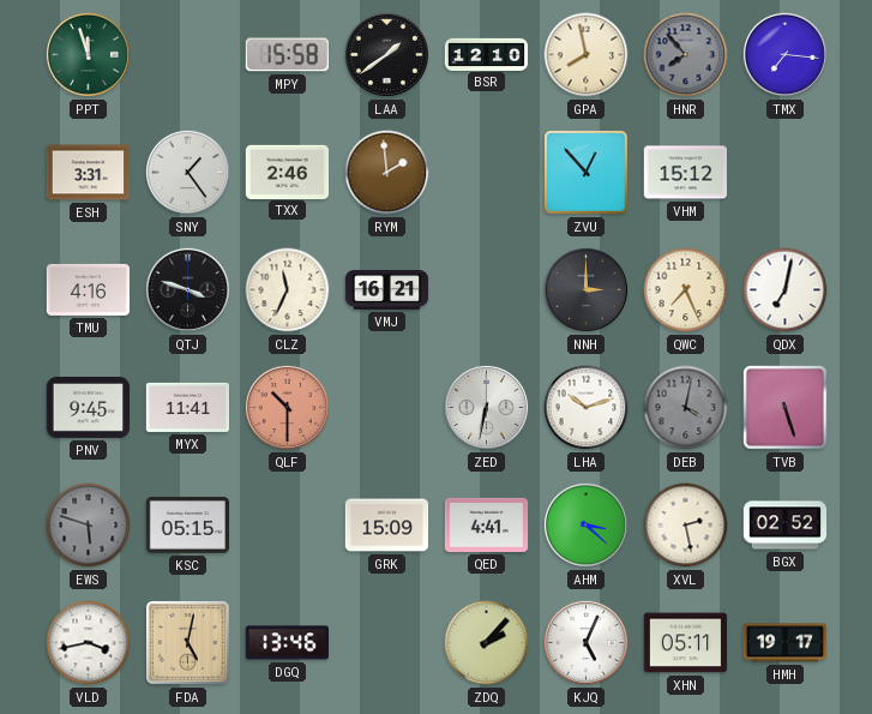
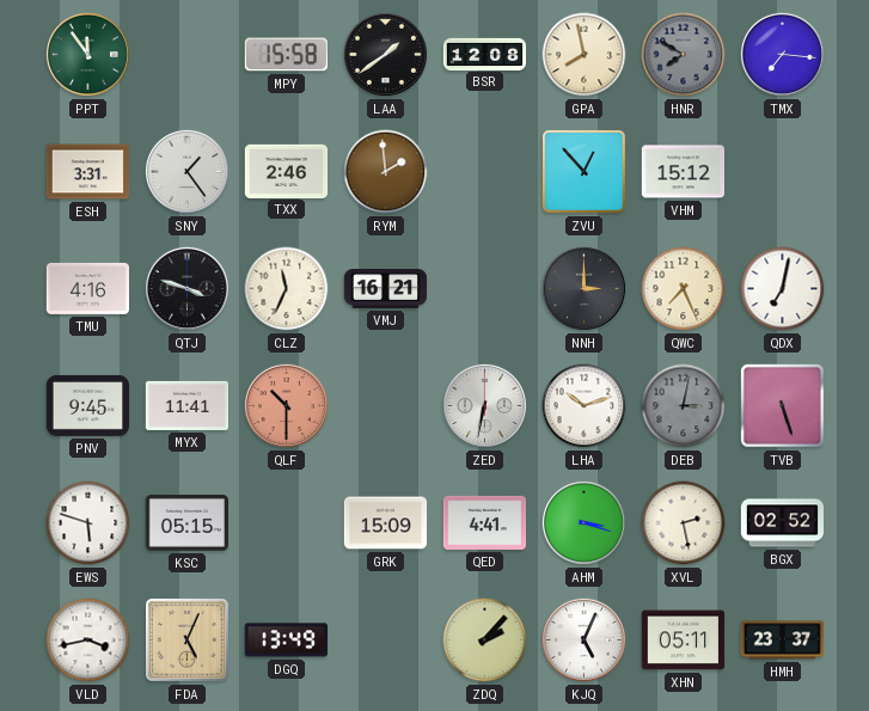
PPT: 11:57 -> 11:54 (87, 54)
BSR: 12:10 -> 12:08 (485, 54)
HNR: 7:53 -> 7:50 (684, 55)
DEB: 4:02 -> 3:02 (684, 406)
EWS dial: grey -> white (88, 523)
AHM: 3:22 -> 3:18 (583, 522)
FDA: 5:02 -> 5:04 (188, 640)
DGQ: 13:46 -> 13:49 (286, 640)
HMH: 19:17 -> 23:37 (783, 640)
